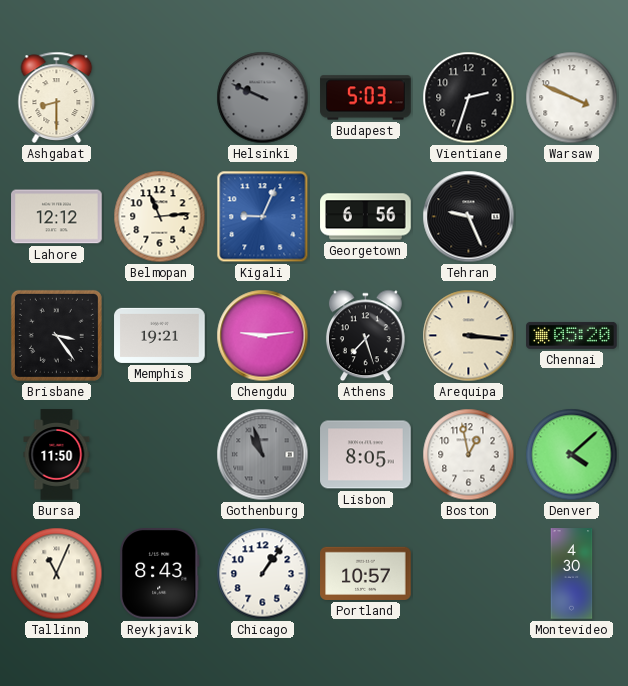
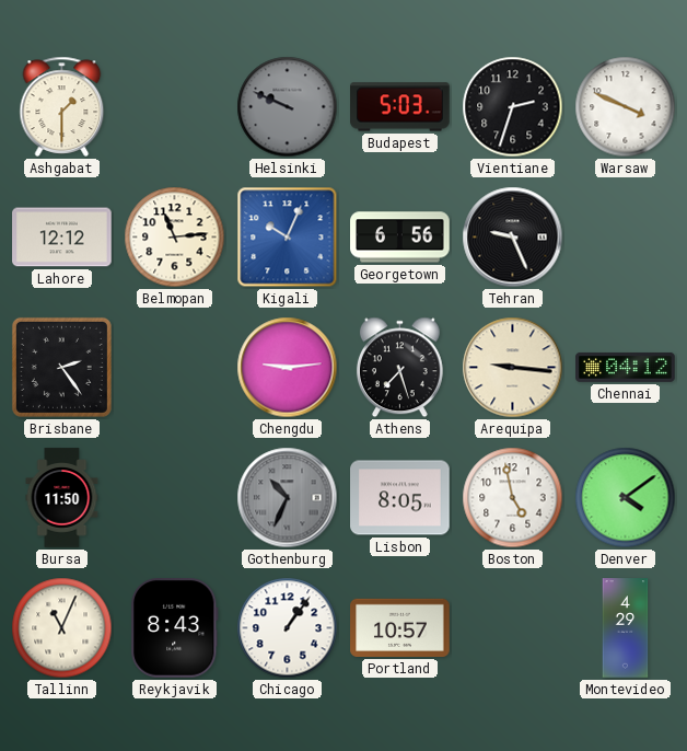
Ashgabat: 8:30 -> 1:30 (62, 106)
Kigali: 9:04 -> 10:04 (288, 238)
Brisbane: 3:24 -> 2:24 (61, 367)
Memphis: 19:21 -> none (160, 335)
Arequipa: 3:16 -> 9:16 (513, 368)
Chennai: 05:20 -> 04:12 (626, 368)
Gothenburg: 10:57 -> 10:34 (288, 498)
Boston: 12:58 -> 4:58 (513, 498)
Denver: 4:08 -> 4:09 (626, 498)
Montevideo: 4:30 -> 4:29 (626, 628)
